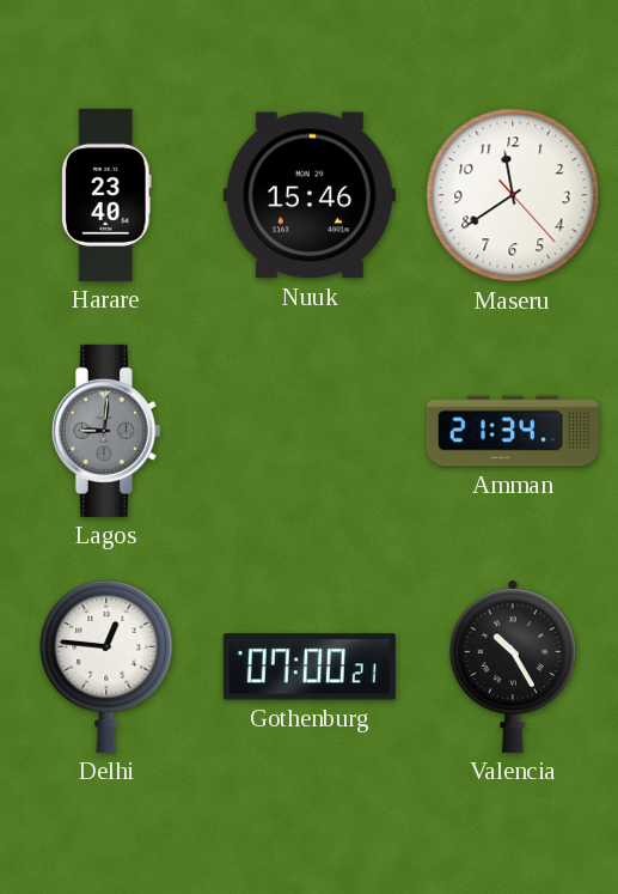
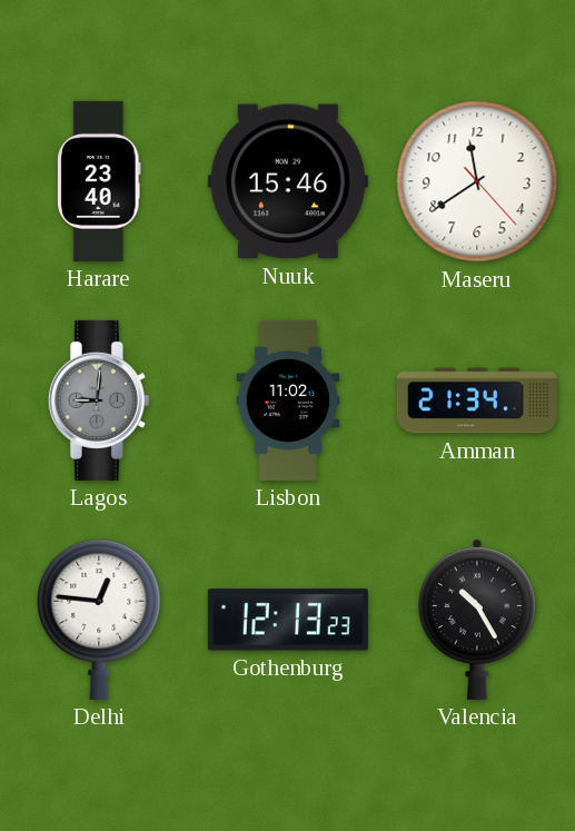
Lisbon: none -> 11:02 (288, 400)
Gothenburg: 07:00 -> 12:13 (288, 620)
